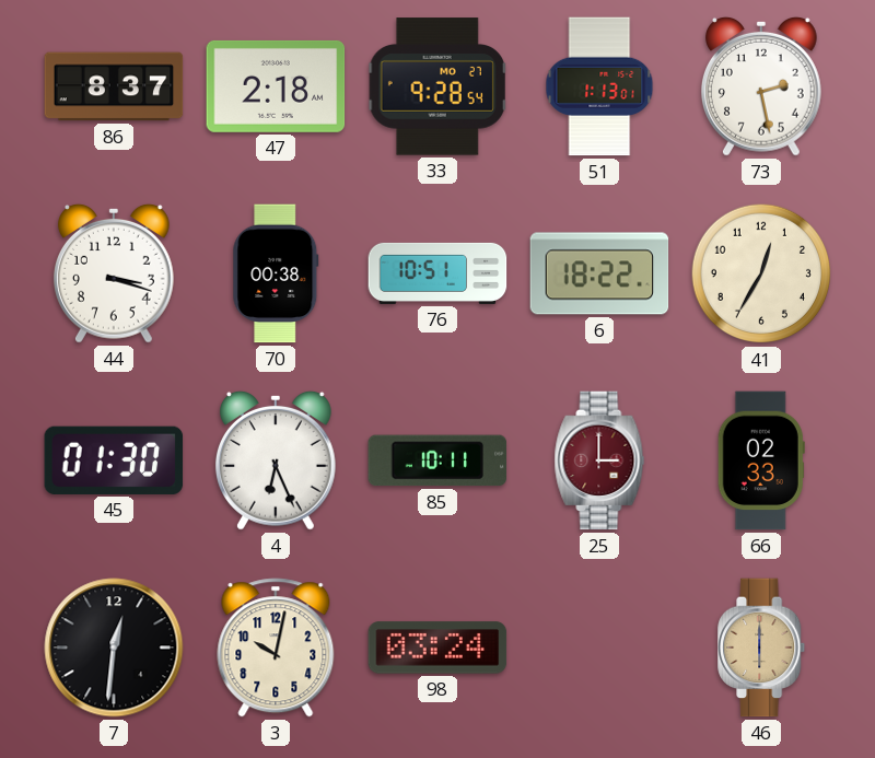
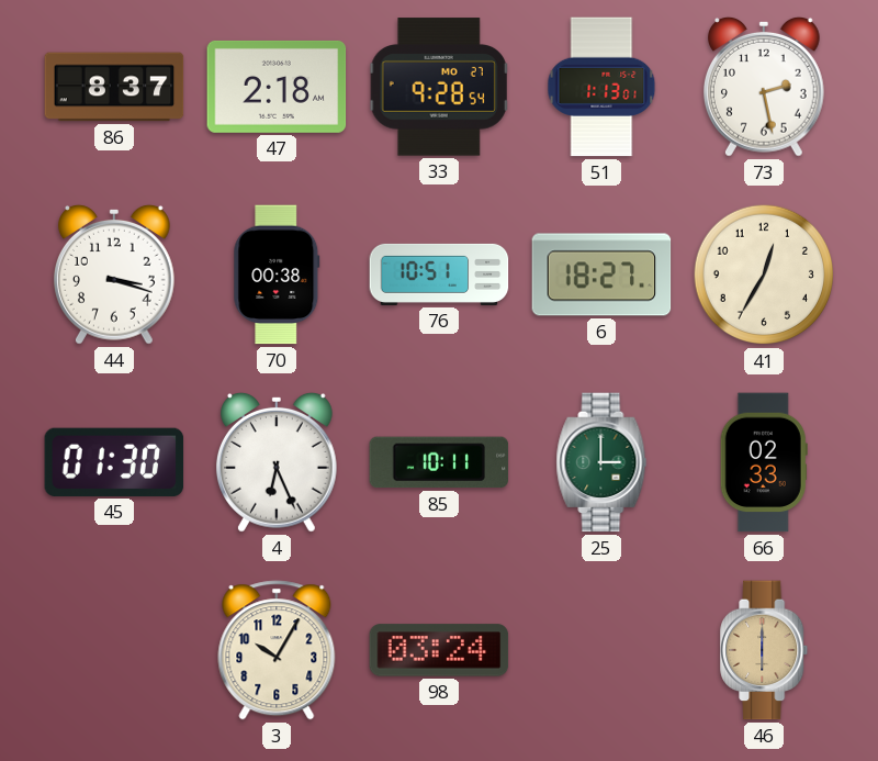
6: 18:22 -> 18:27 (601, 275)
25 dial: burgundy -> green (601, 462)
7: 12:31 -> none (114, 648)
3: 10:02 -> 10:05 (277, 650)
